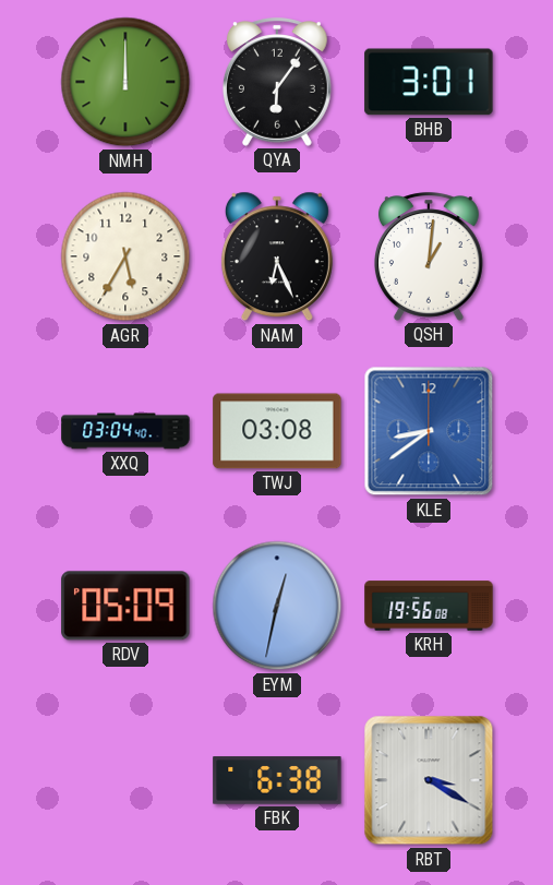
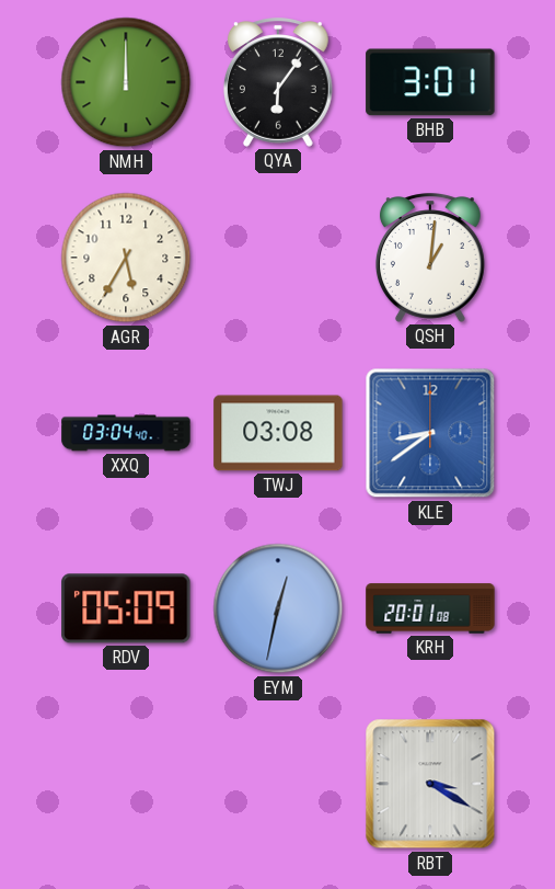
NAM: 6:26 -> none (277, 256)
KRH: 19:56 -> 20:01 (430, 608)
FBK: 6:38 -> none (277, 780)
